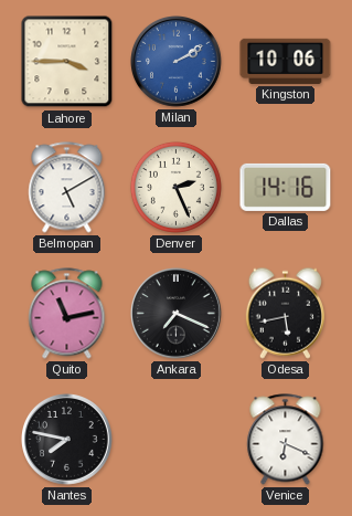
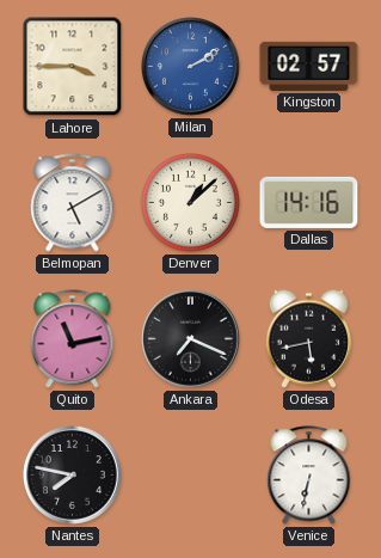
Kingston: 10:06 -> 02:57 (309, 66)
Denver: 2:26 -> 1:08 (190, 202)
Venice: 6:19 -> 6:32 (309, 476)
